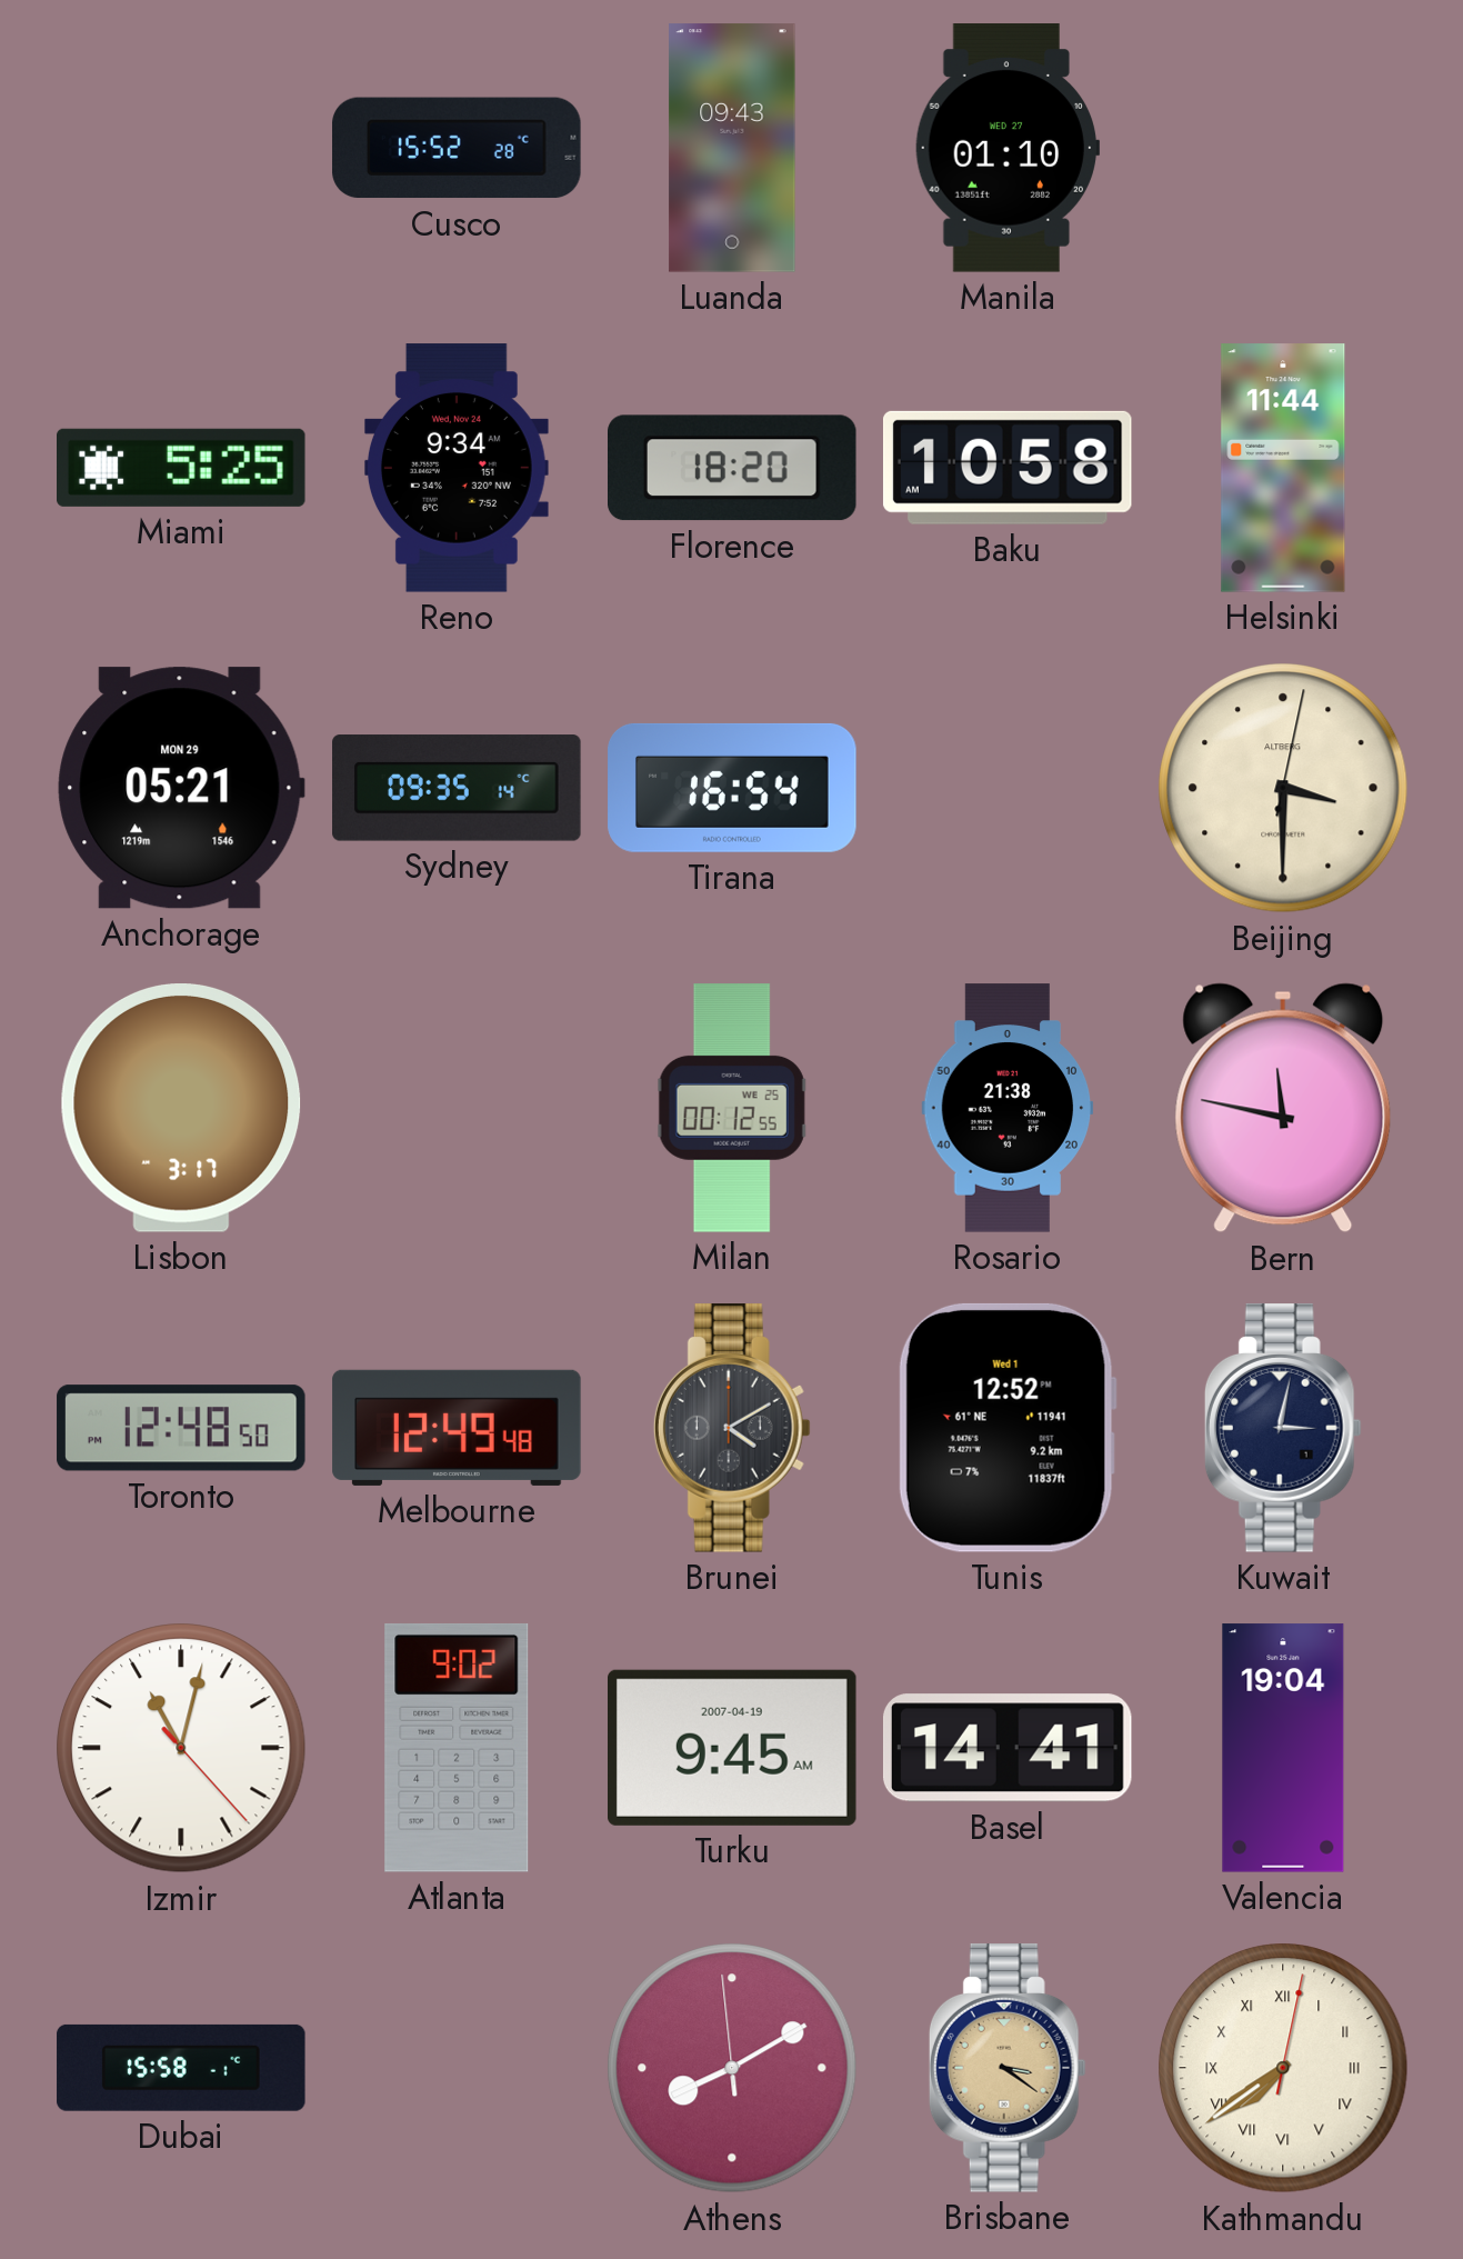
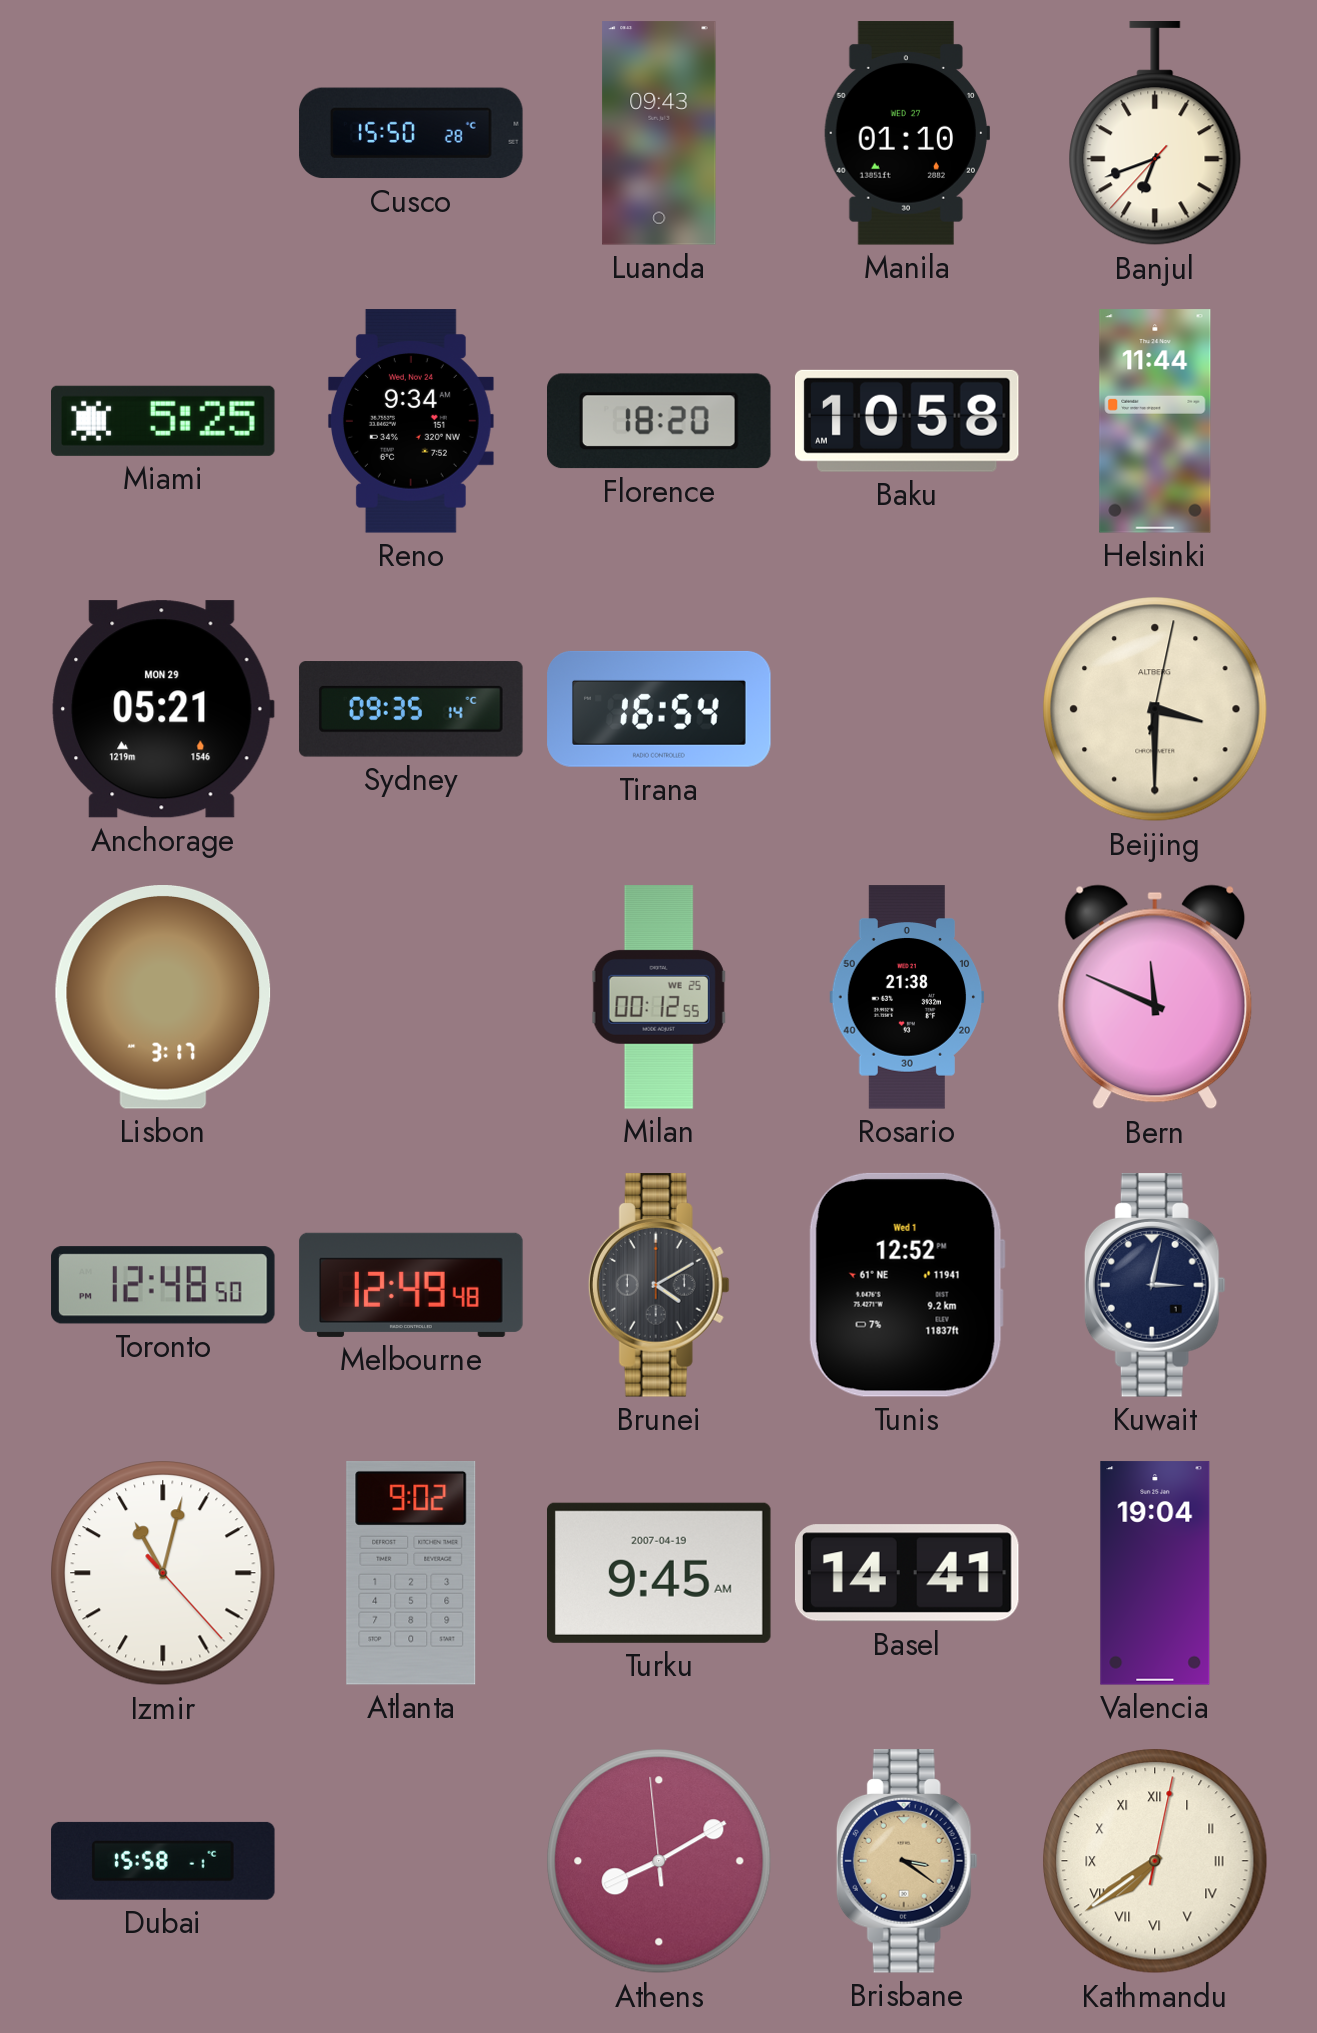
Cusco: 15:52 -> 15:50 (411, 133)
Banjul: none -> 6:41 (1155, 134)
Bern: 11:47 -> 11:49 (1155, 997)
